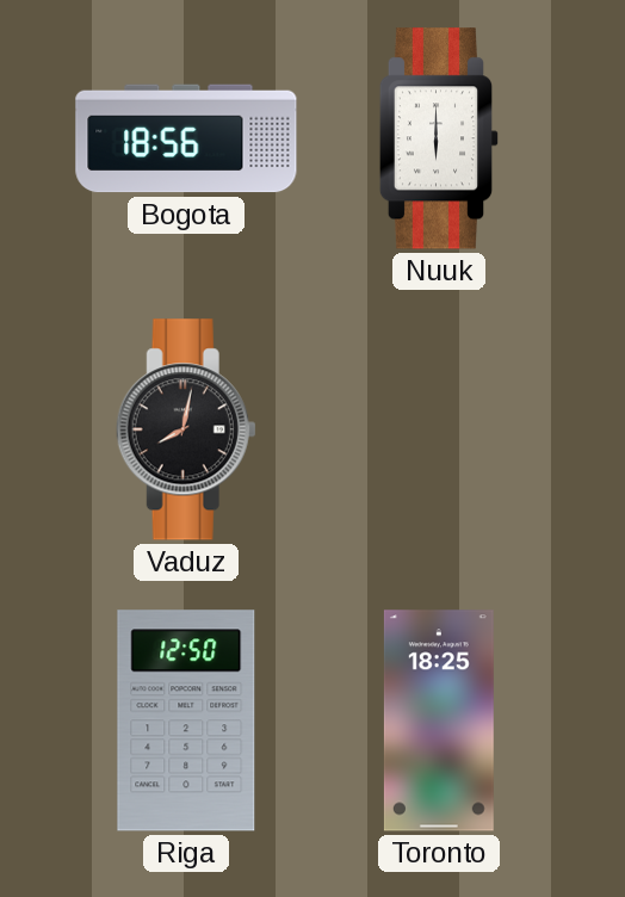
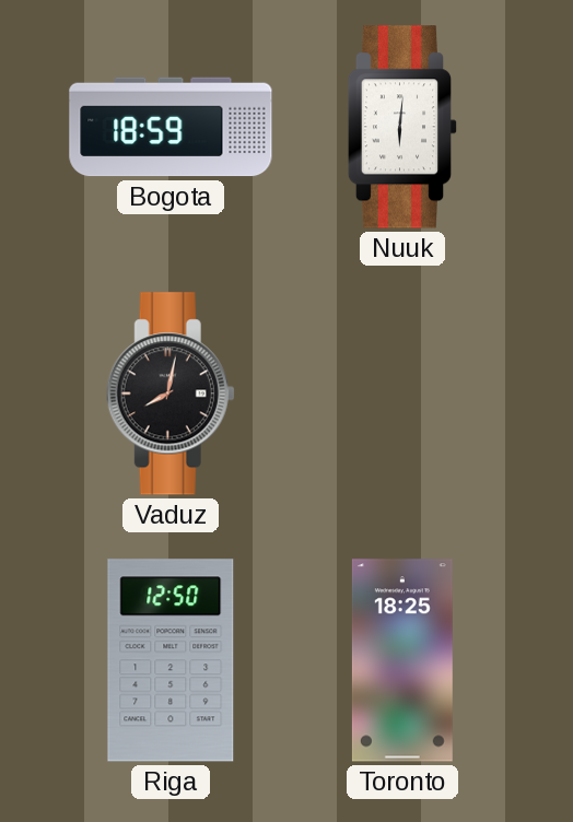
Bogota: 18:56 -> 18:59 (171, 127)
Nuuk: 6:00 -> 6:01 (402, 127)
